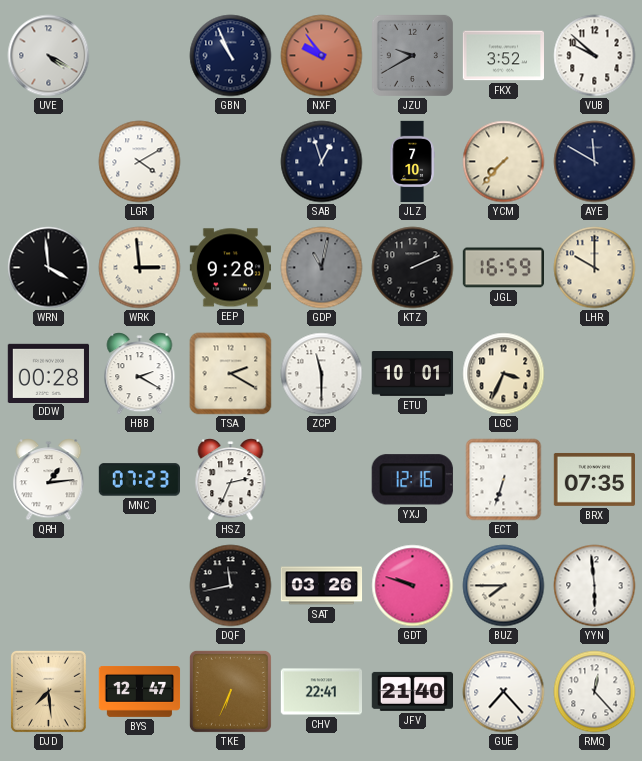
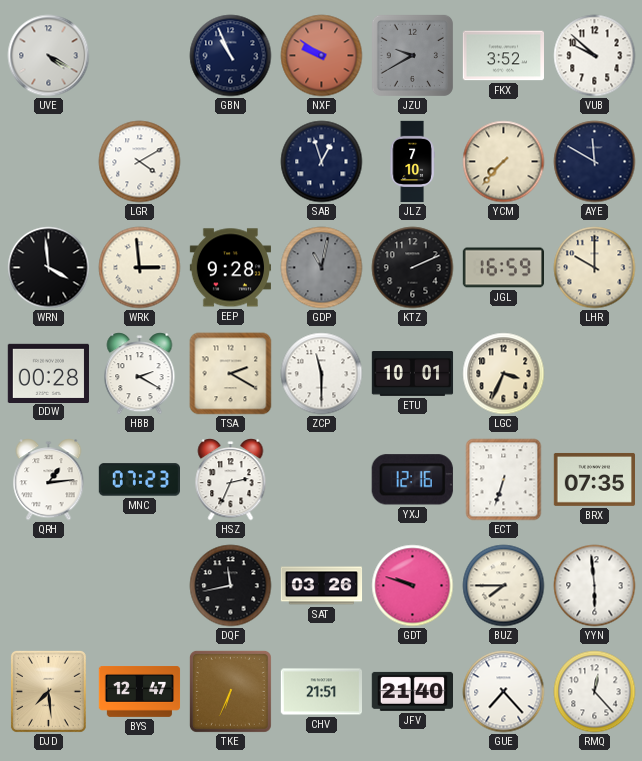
NXF: 9:54 -> 9:51 (322, 56)
CHV: 22:41 -> 21:51 (321, 692)
